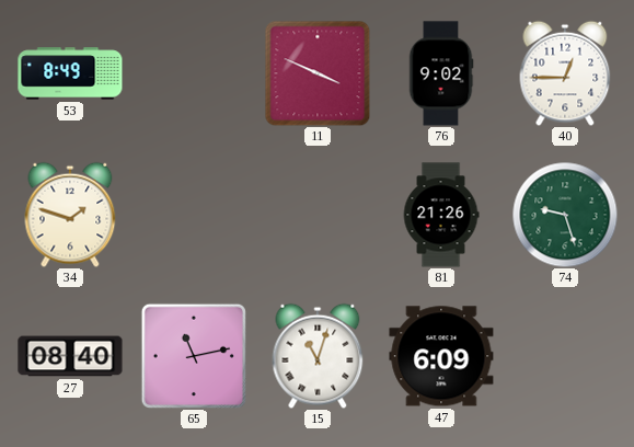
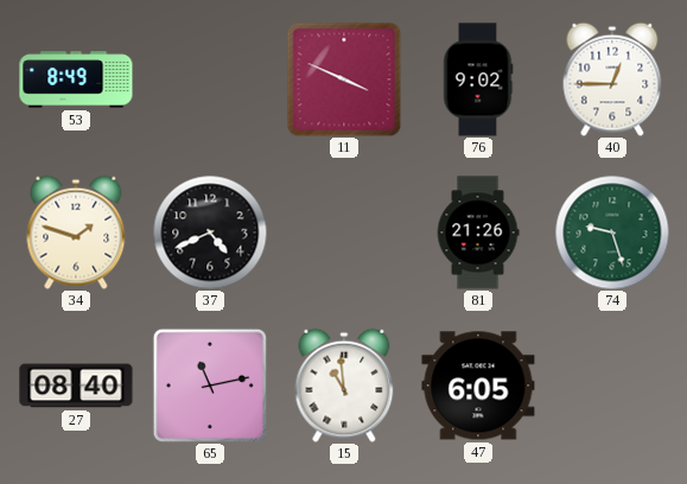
37: none -> 4:41 (210, 233)
15: 11:03 -> 10:59 (344, 386)
47: 6:09 -> 6:05 (478, 386)
